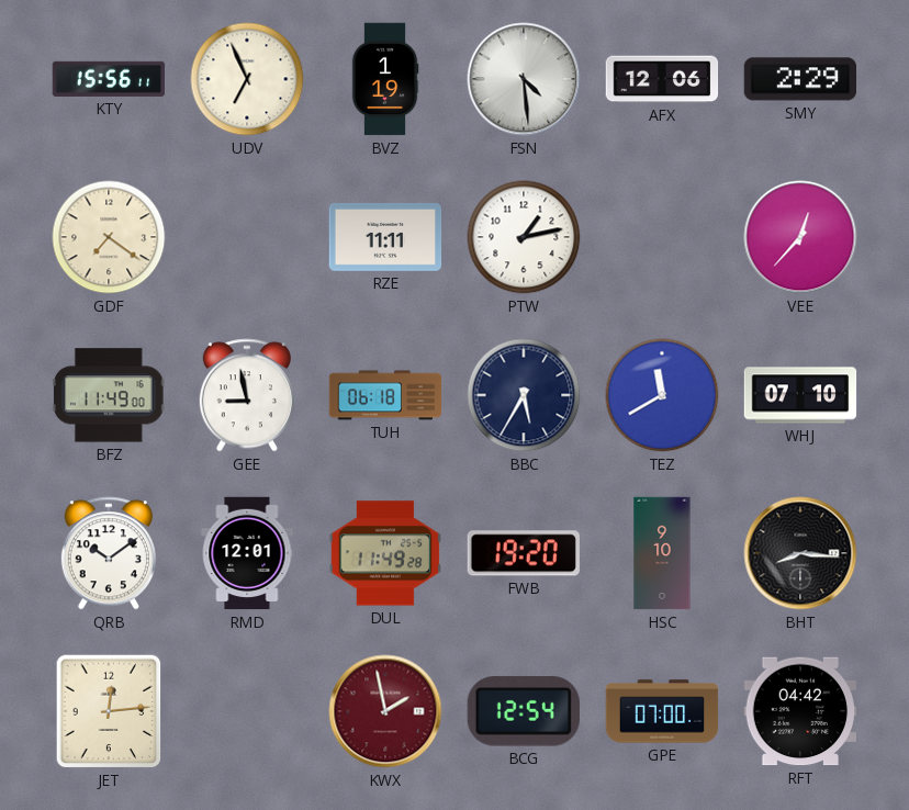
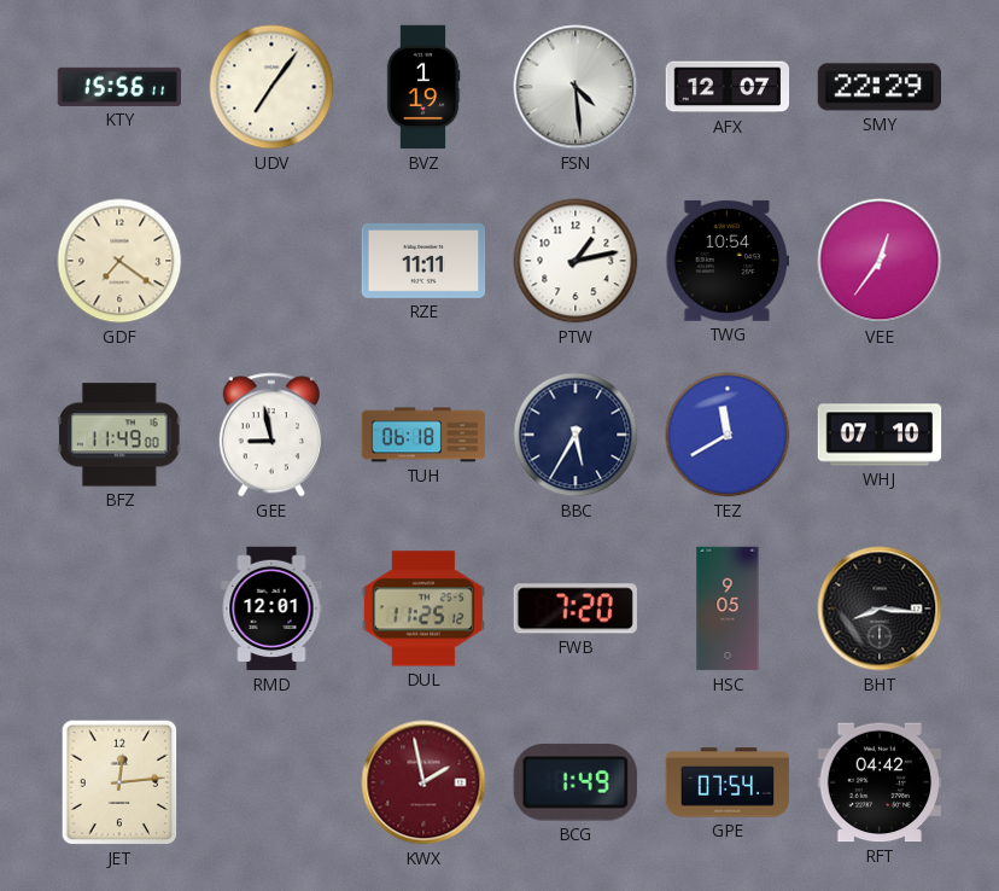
UDV: 6:56 -> 7:06 (271, 87)
AFX: 12:06 -> 12:07 (728, 87)
SMY: 2:29 -> 22:29 (878, 87)
TWG: none -> 10:54 (728, 262)
VEE: 12:37 -> 12:36 (880, 261)
QRB: 10:09 -> none (109, 553)
DUL: 11:49 -> 11:25 (422, 608)
FWB: 19:20 -> 7:20 (576, 608)
HSC: 9:10 -> 9:05 (728, 608)
BCG: 12:54 -> 1:49 (576, 782)
GPE: 07:00 -> 07:54 (728, 782)
